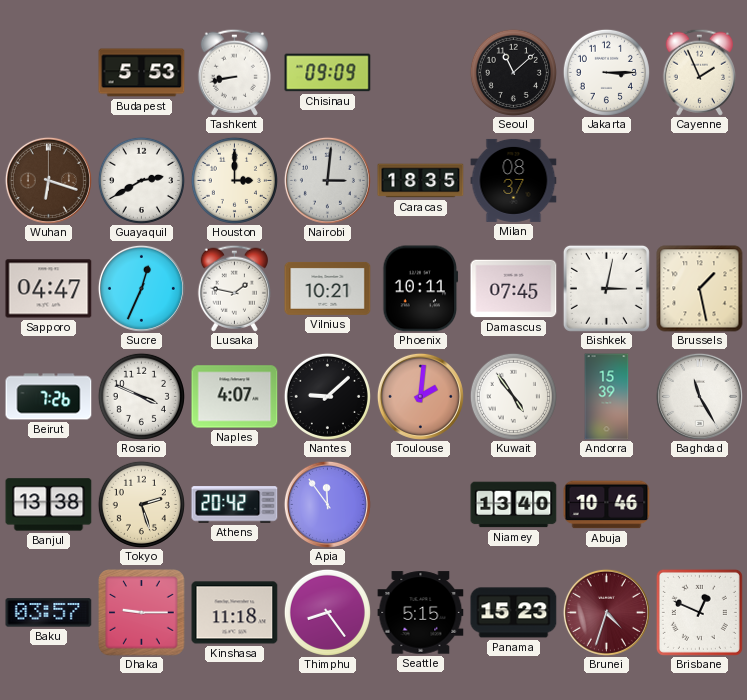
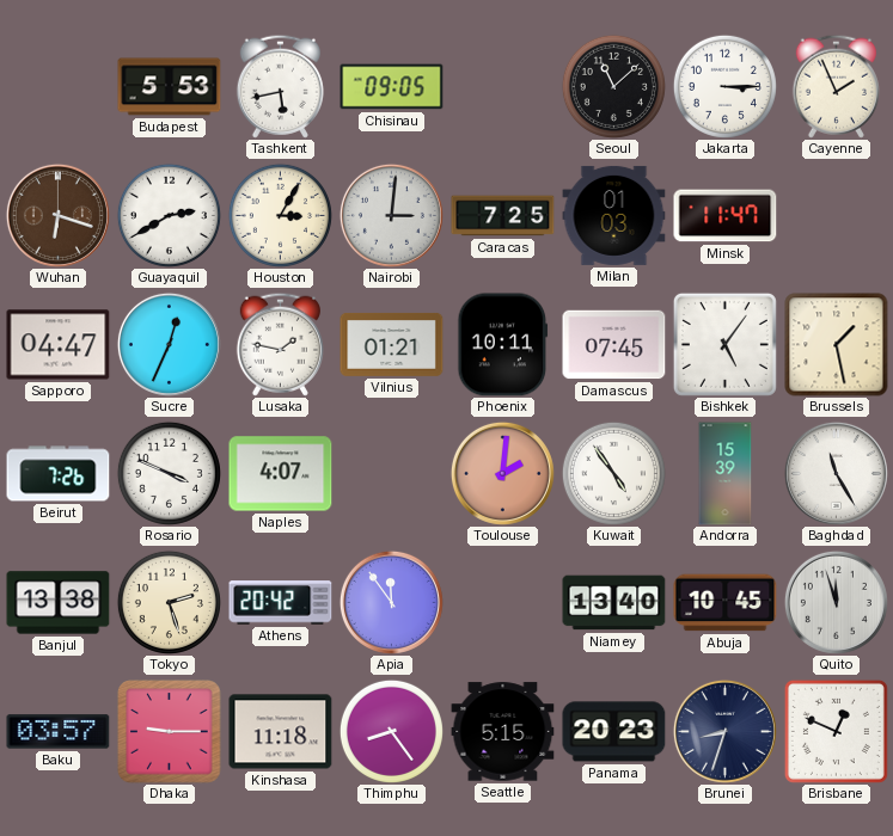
Tashkent: 8:43 -> 5:43 (280, 86)
Chisinau: 09:09 -> 09:05 (392, 87)
Houston: 3:00 -> 3:05 (280, 215)
Caracas: 18:35 -> 7:25 (503, 216)
Milan: 08:37 -> 01:03 (614, 215)
Minsk: none -> 11:47 (726, 216)
Vilnius: 10:21 -> 01:21 (392, 344)
Bishkek: 3:02 -> 5:06 (724, 344)
Nantes: 9:08 -> none (327, 396)
Abuja: 10:46 -> 10:45 (726, 603)
Quito: none -> 11:57 (836, 602)
Panama: 15:23 -> 20:23 (614, 732)
Brunei: 4:33 -> 8:33 (724, 731)
Brunei dial: burgundy -> navy (724, 731)
